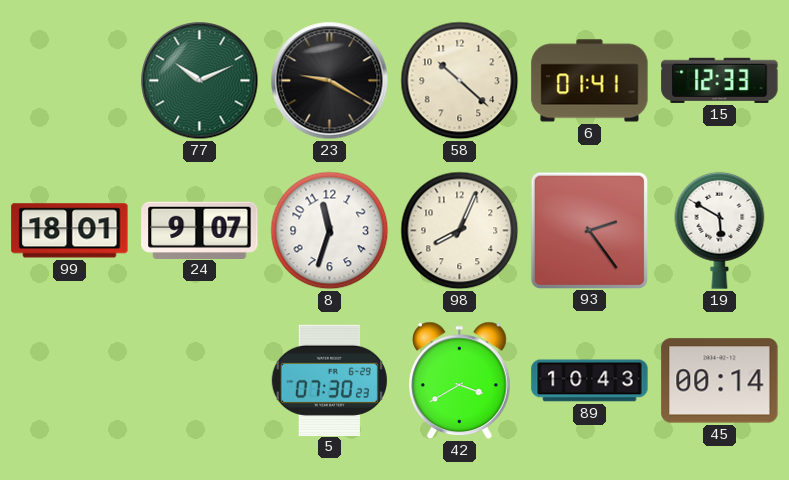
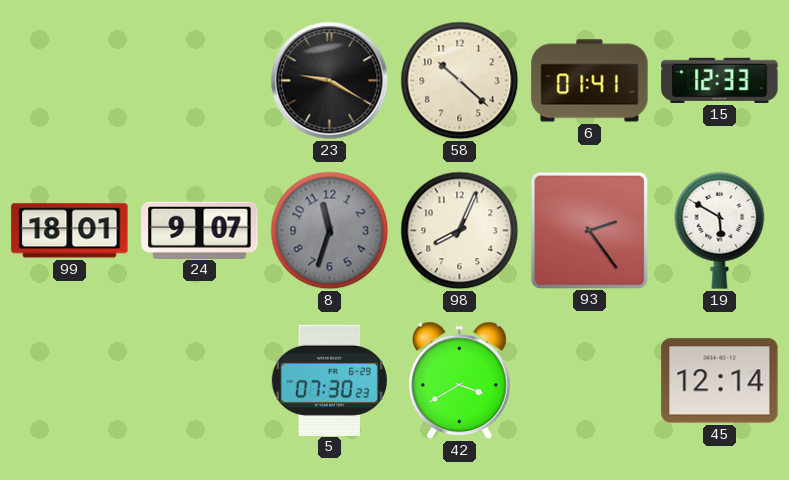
77: 10:11 -> none (200, 81)
8 dial: white -> grey (330, 231)
89: 10:43 -> none (590, 381)
45: 00:14 -> 12:14 (720, 381)
